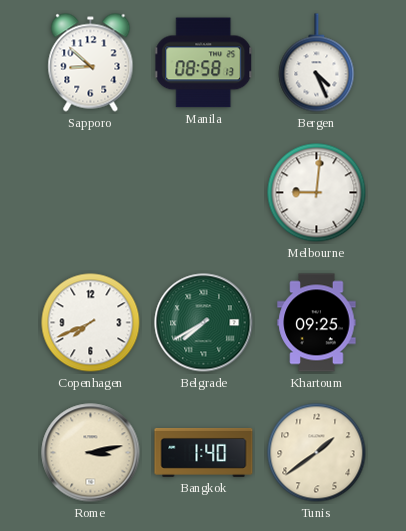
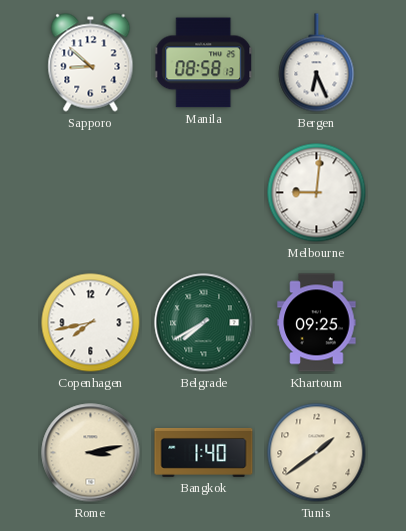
Bergen: 4:26 -> 6:26 (317, 63)
Copenhagen: 7:41 -> 7:43 (91, 323)
